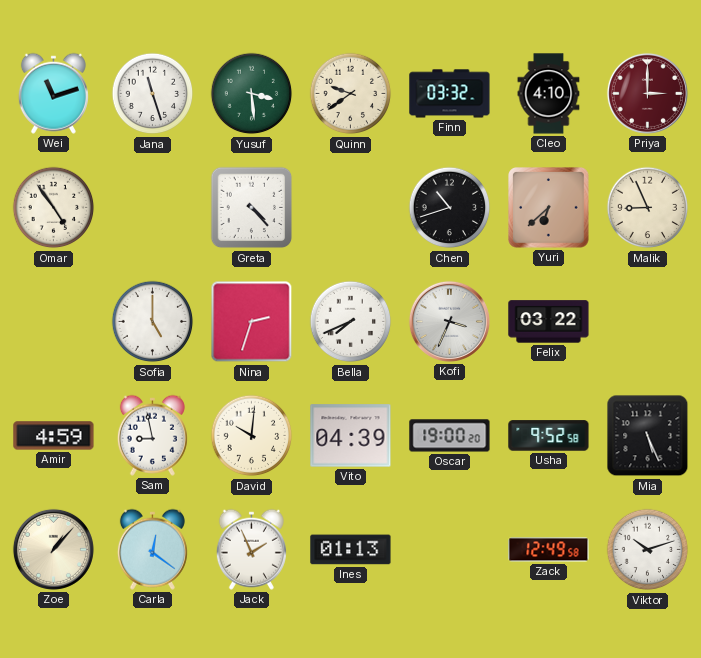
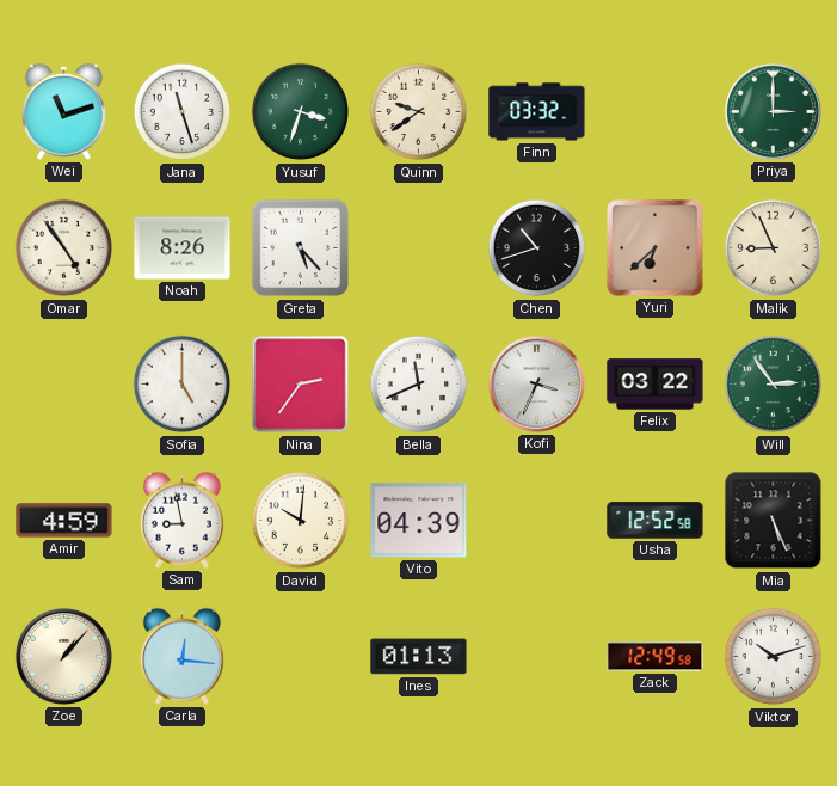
Yusuf: 3:29 -> 3:33 (301, 112)
Cleo: 4:10 -> none (549, 94)
Priya dial: burgundy -> green (773, 111)
Noah: none -> 8:26 (183, 248)
Greta: 4:23 -> 5:23 (301, 248)
Nina: 2:33 -> 2:36 (301, 385)
Bella: 7:41 -> 11:41 (419, 385)
Will: none -> 2:54 (774, 385)
Oscar: 19:00 -> none (450, 436)
Usha: 9:52 -> 12:52 (656, 521)
Carla: 12:21 -> 12:16 (181, 656)
Jack: 1:56 -> none (251, 549)
